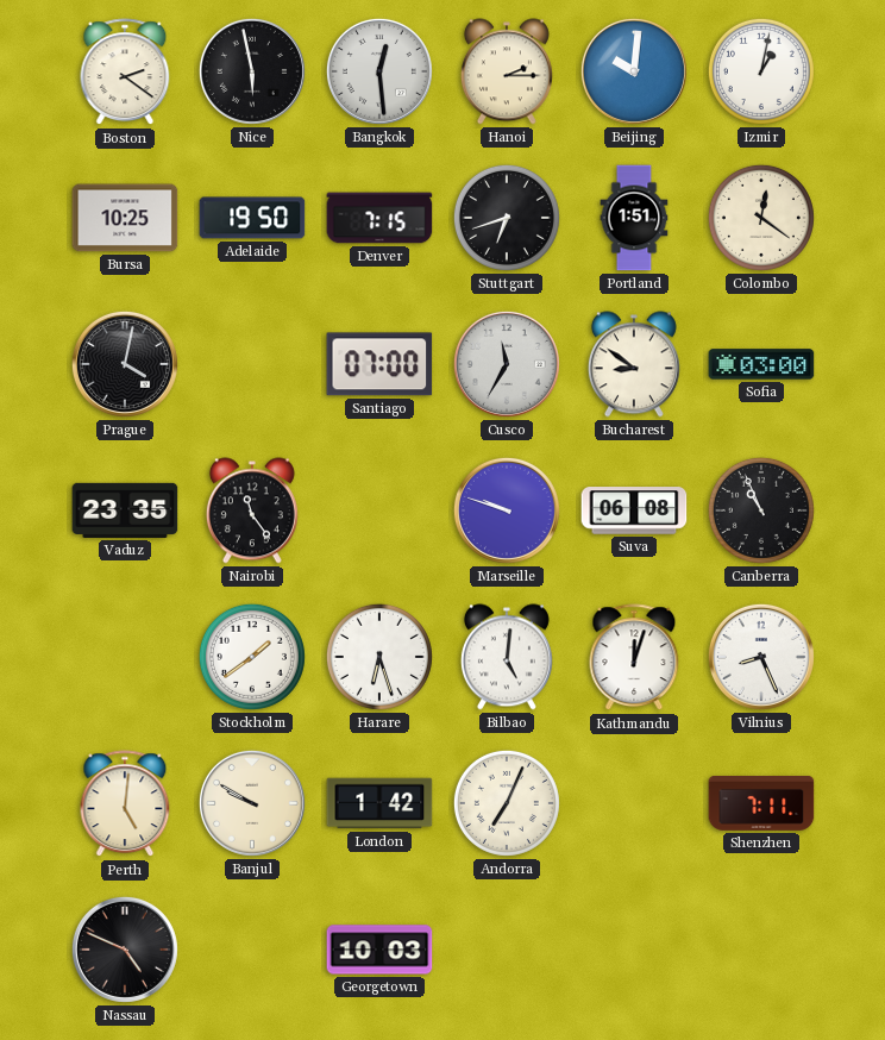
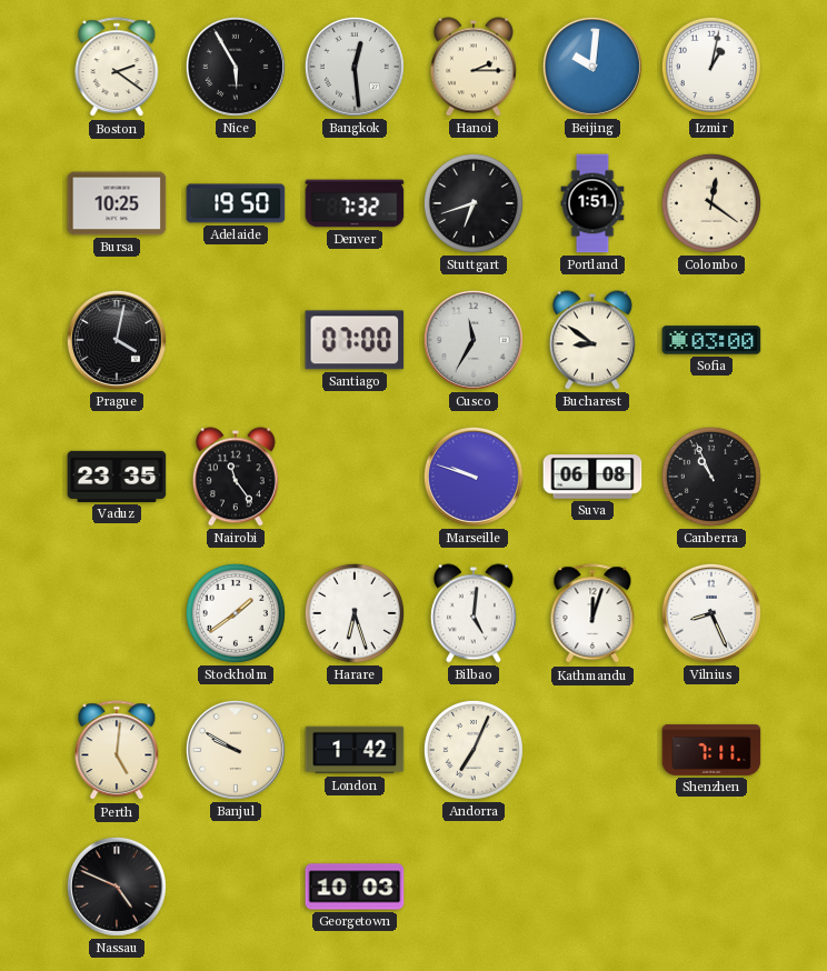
Nice: 5:58 -> 5:55 (236, 67)
Denver: 7:15 -> 7:32 (355, 203)
